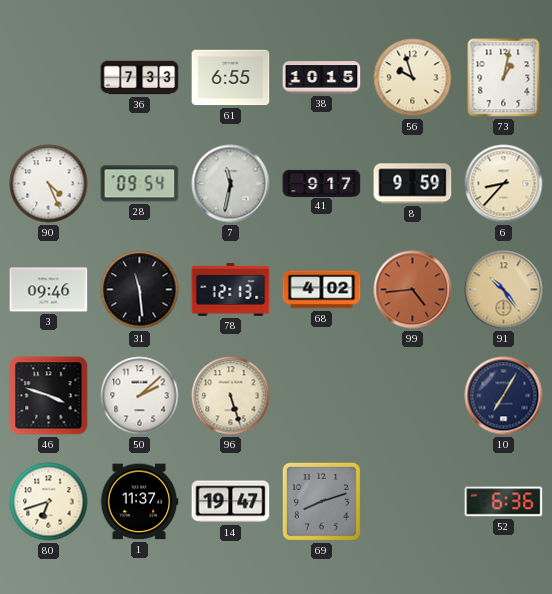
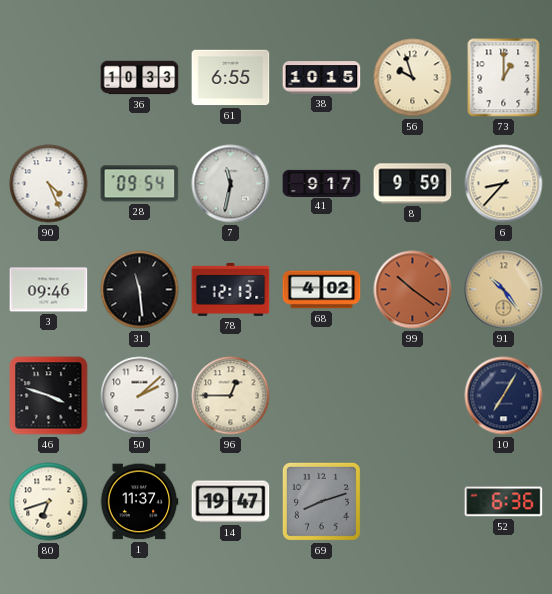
36: 7:33 -> 10:33 (140, 78)
73: 1:02 -> 1:00 (504, 78)
99: 4:44 -> 10:21 (413, 290)
96: 5:27 -> 12:45 (231, 396)
